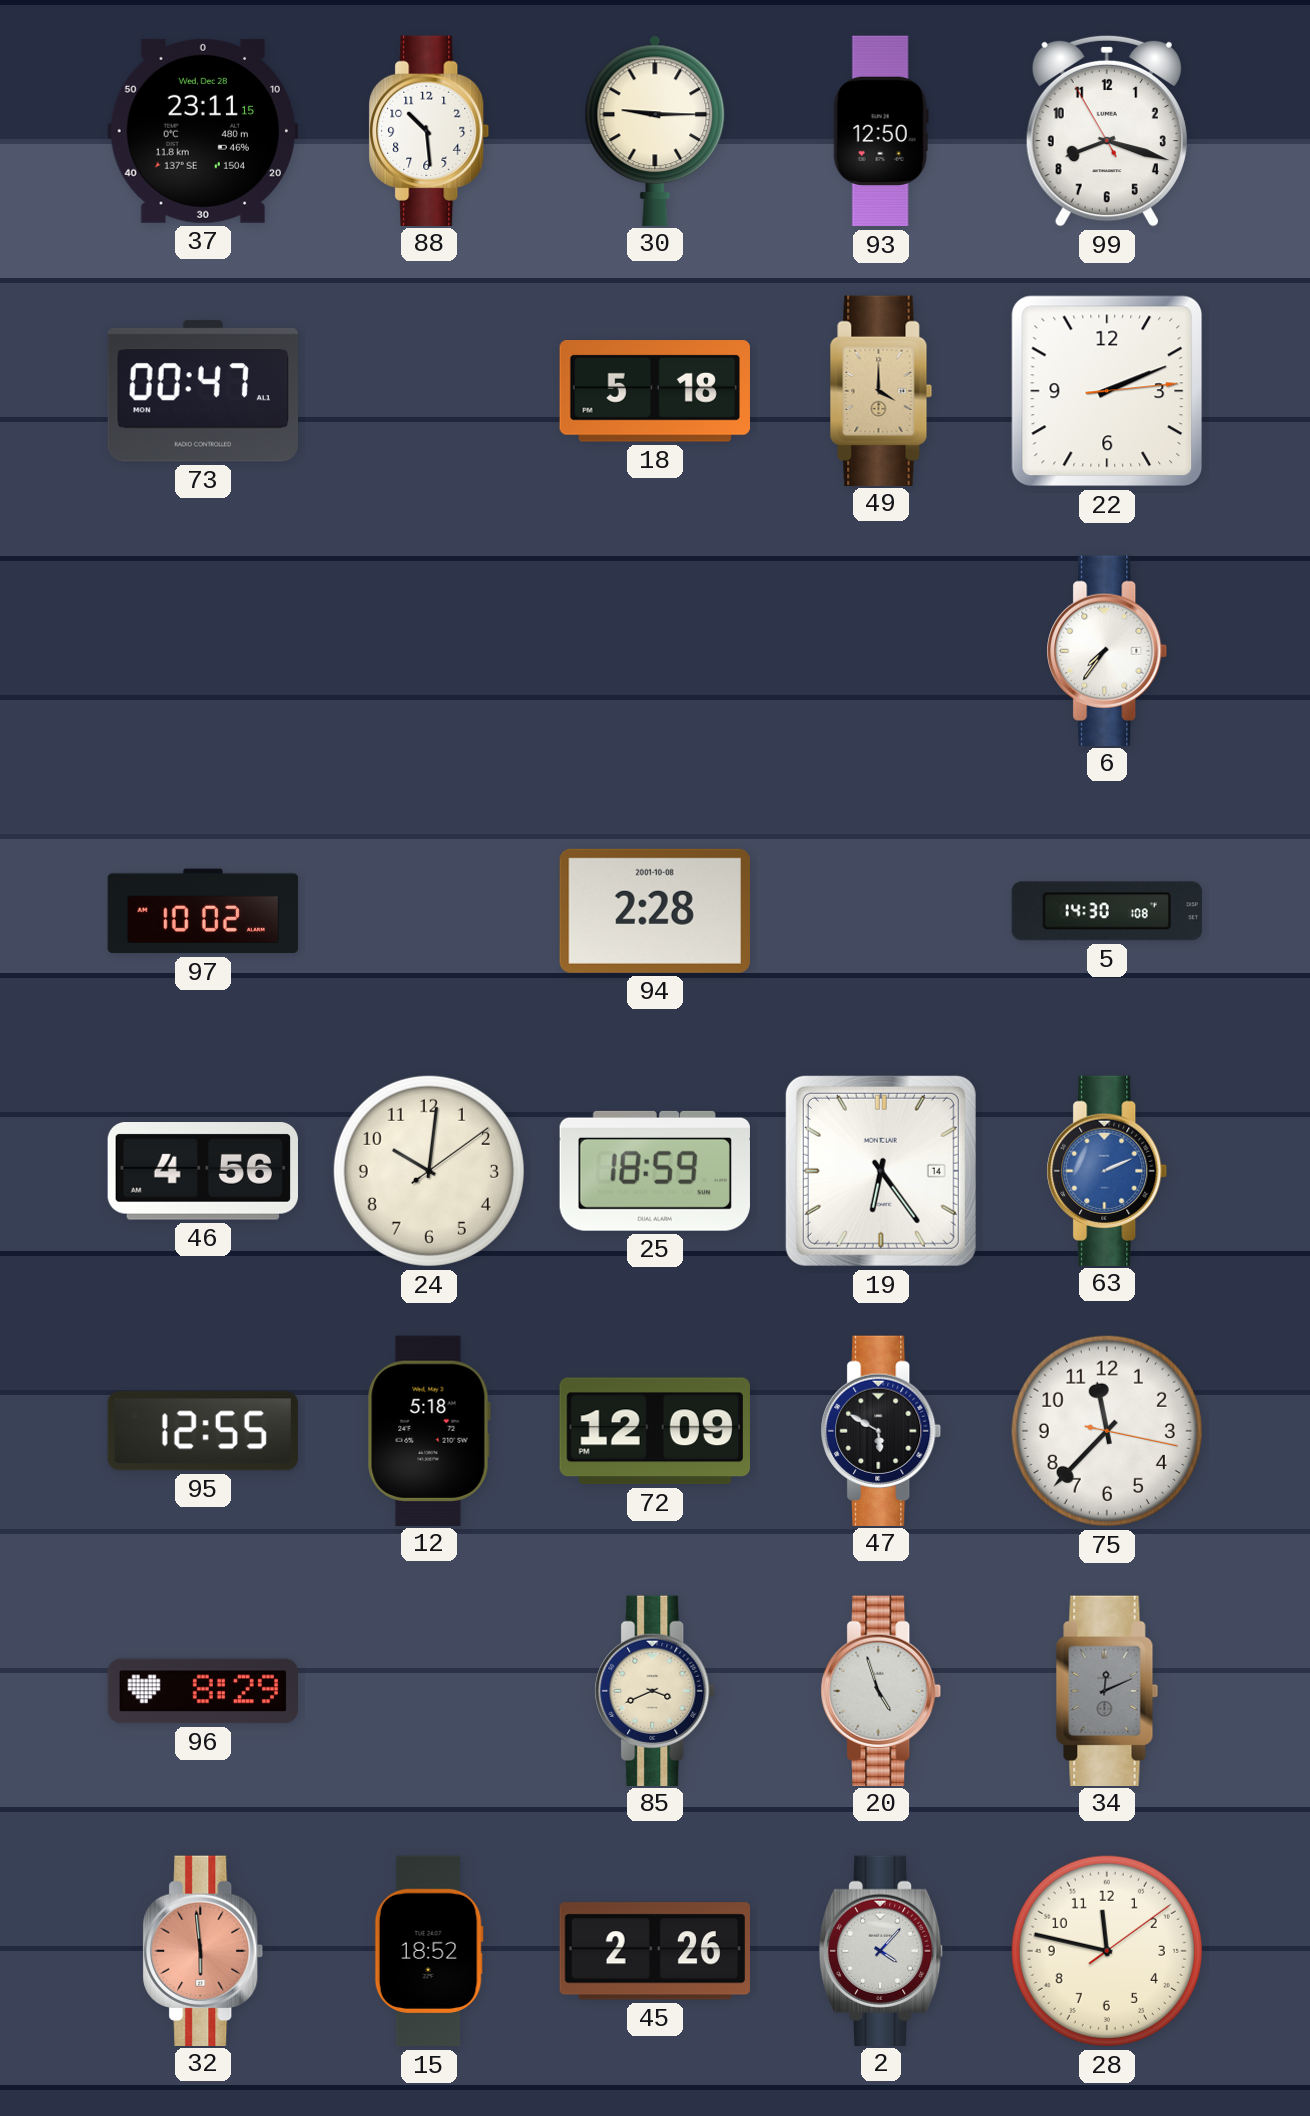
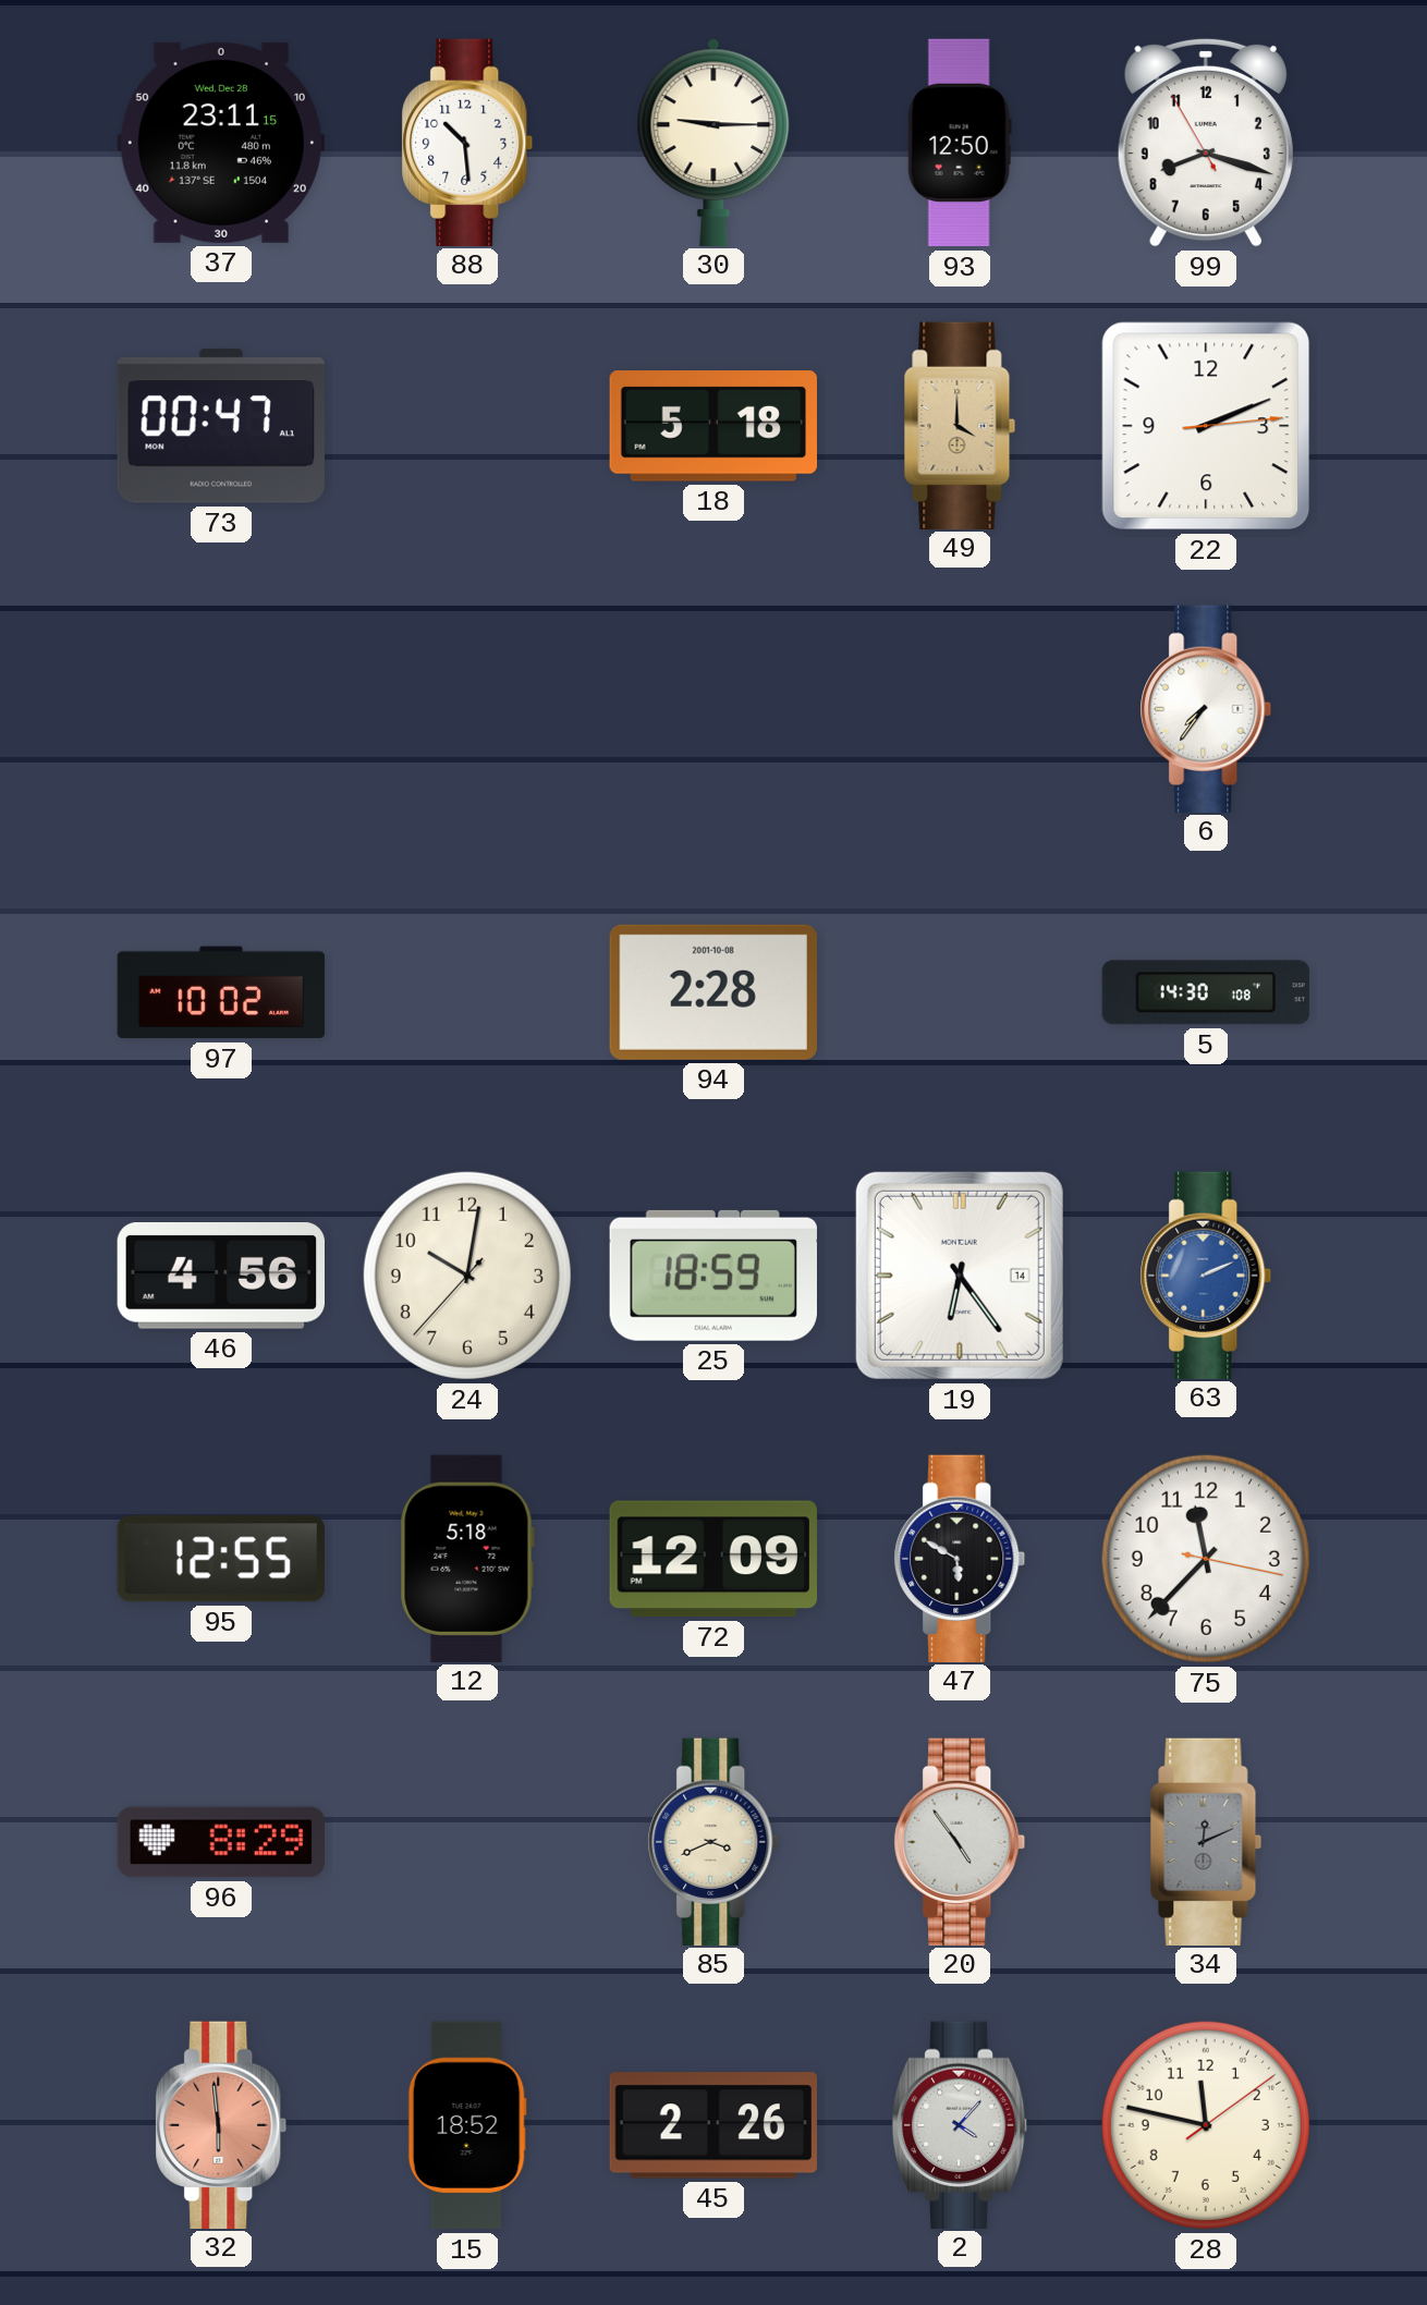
24: 10:01:09 -> 10:01:37 (467, 1276)
20: 4:57 -> 4:54 (960, 1841)
